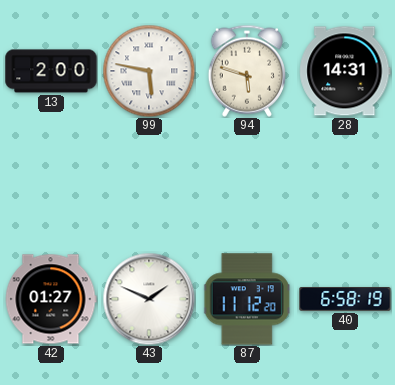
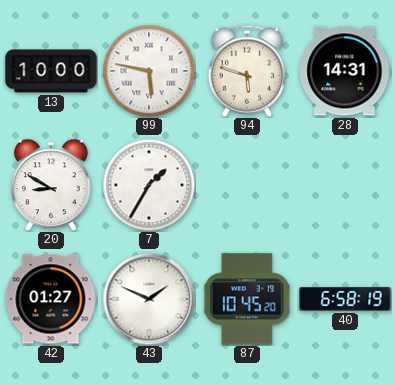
13: 2:00 -> 10:00 (51, 71)
20: none -> 8:50 (51, 185)
7: none -> 1:35 (149, 185)
87: 11:12 -> 10:45 (247, 299)
